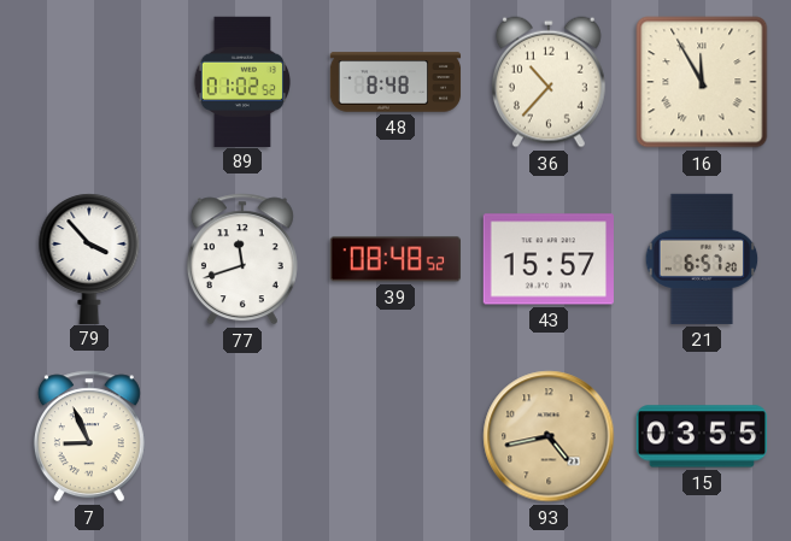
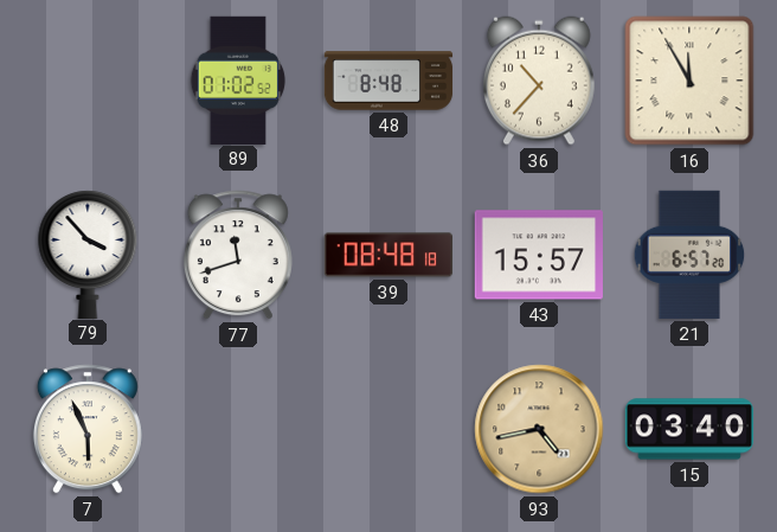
39: 08:48:52 -> 08:48:18 (389, 255)
7: 8:56 -> 5:56 (88, 429)
15: 03:55 -> 03:40 (688, 429)
